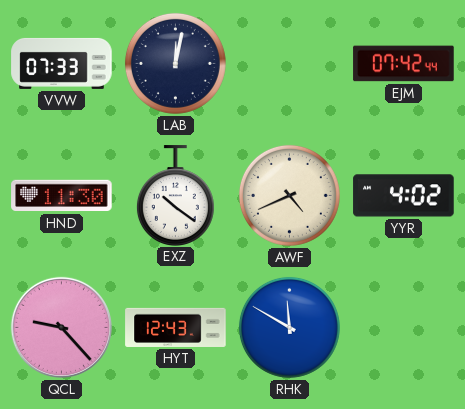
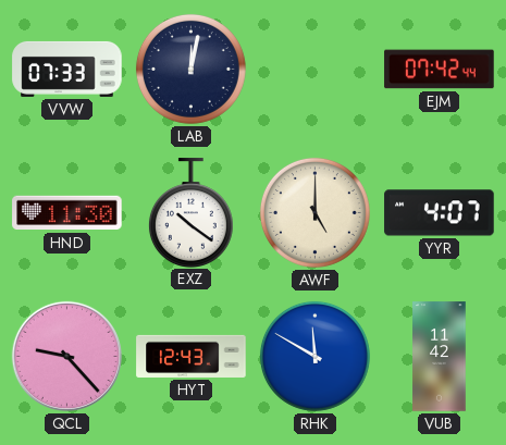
AWF: 4:41 -> 5:00 (314, 212)
YYR: 4:02 -> 4:07 (440, 213)
VUB: none -> 11:42 (440, 357)
